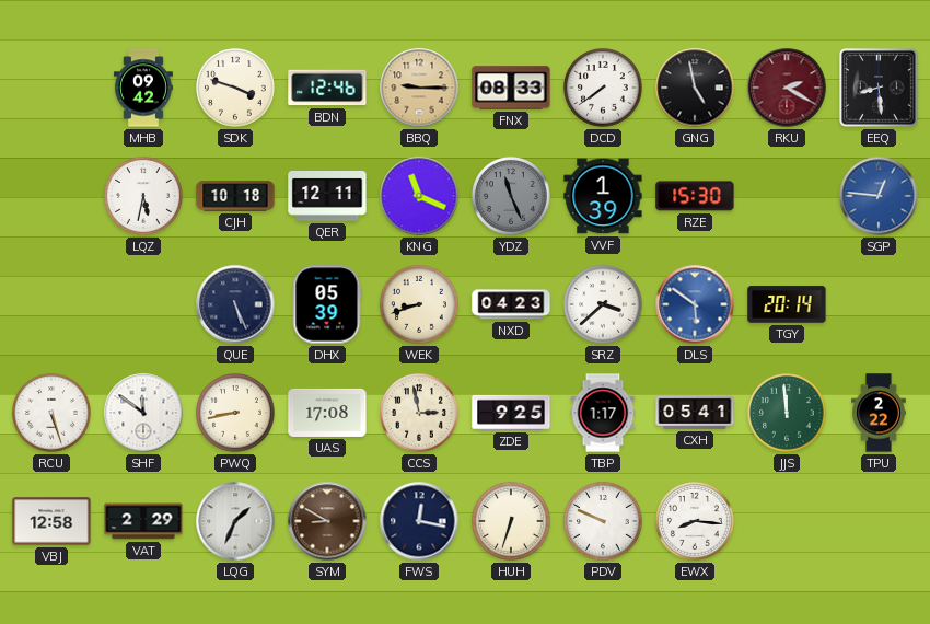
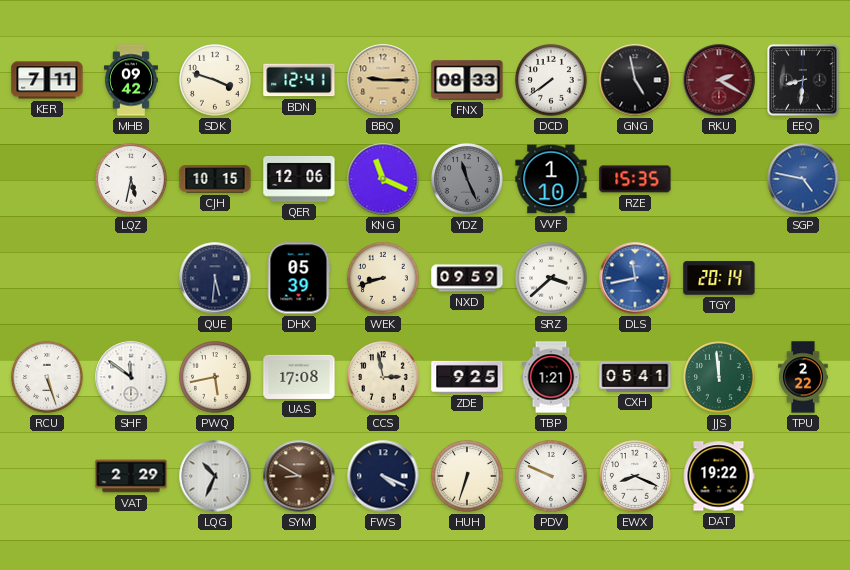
KER: none -> 7:11 (47, 80)
BDN: 12:46 -> 12:41 (299, 80)
EEQ: 8:29 -> 8:31 (804, 81)
CJH: 10:18 -> 10:15 (215, 179)
QER: 12:11 -> 12:06 (299, 180)
VVF: 1:39 -> 1:10 (551, 179)
RZE: 15:30 -> 15:35 (635, 179)
SGP: 12:46 -> 4:47 (803, 179)
QUE: 5:26 -> 5:31 (215, 278)
NXD: 04:23 -> 09:59 (467, 278)
DLS: 5:51 -> 11:43 (635, 278)
PWQ: 8:43 -> 5:43 (216, 378)
TBP: 1:17 -> 1:21 (551, 377)
VBJ: 12:58 -> none (51, 521)
LQG: 1:34 -> 10:34 (215, 476)
FWS: 12:17 -> 4:19 (383, 476)
EWX: 8:16 -> 8:19 (636, 477)
DAT: none -> 19:22 (719, 476)
